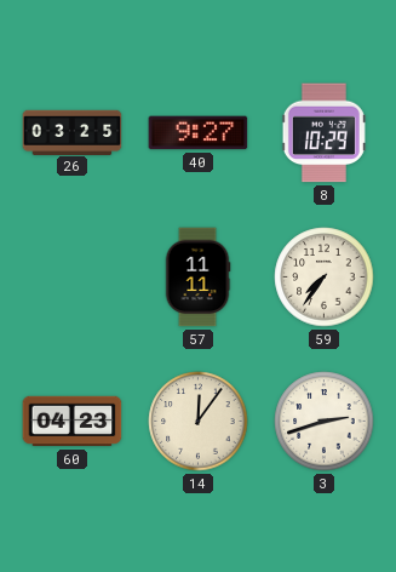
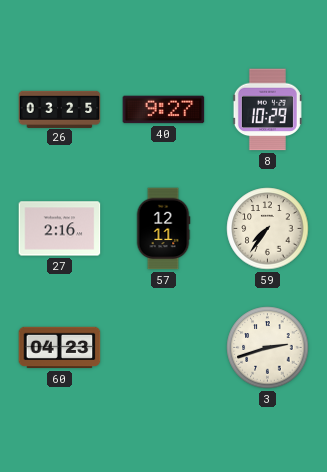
27: none -> 2:16 (60, 229)
57: 11:11 -> 12:11 (163, 229)
14: 12:06 -> none (199, 422)
